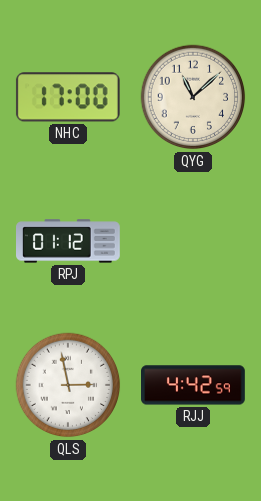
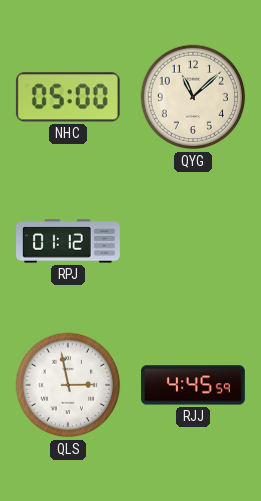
NHC: 17:00 -> 05:00 (68, 97)
RJJ: 4:42 -> 4:45 (194, 385)
